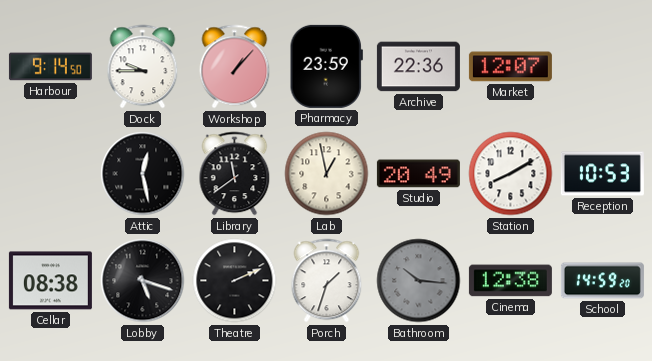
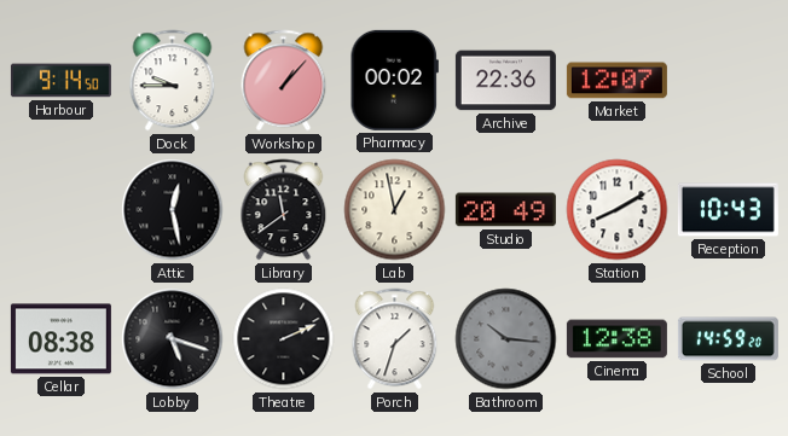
Pharmacy: 23:59 -> 00:02 (394, 80)
Reception: 10:53 -> 10:43 (728, 210)
